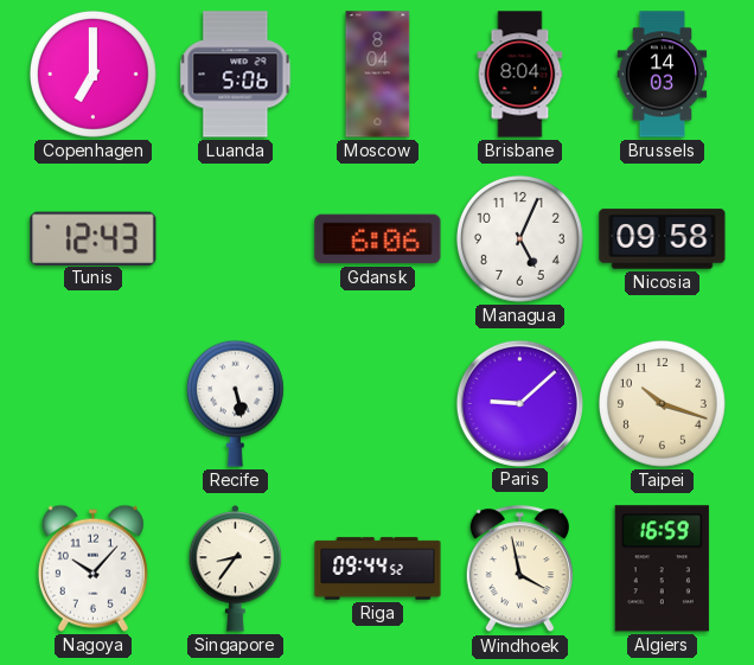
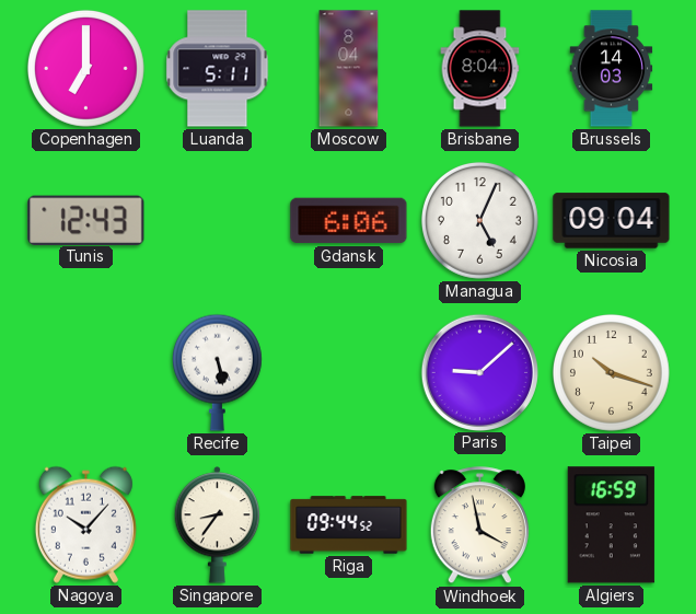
Luanda: 5:06 -> 5:11 (218, 69)
Nicosia: 09:58 -> 09:04 (612, 221)
